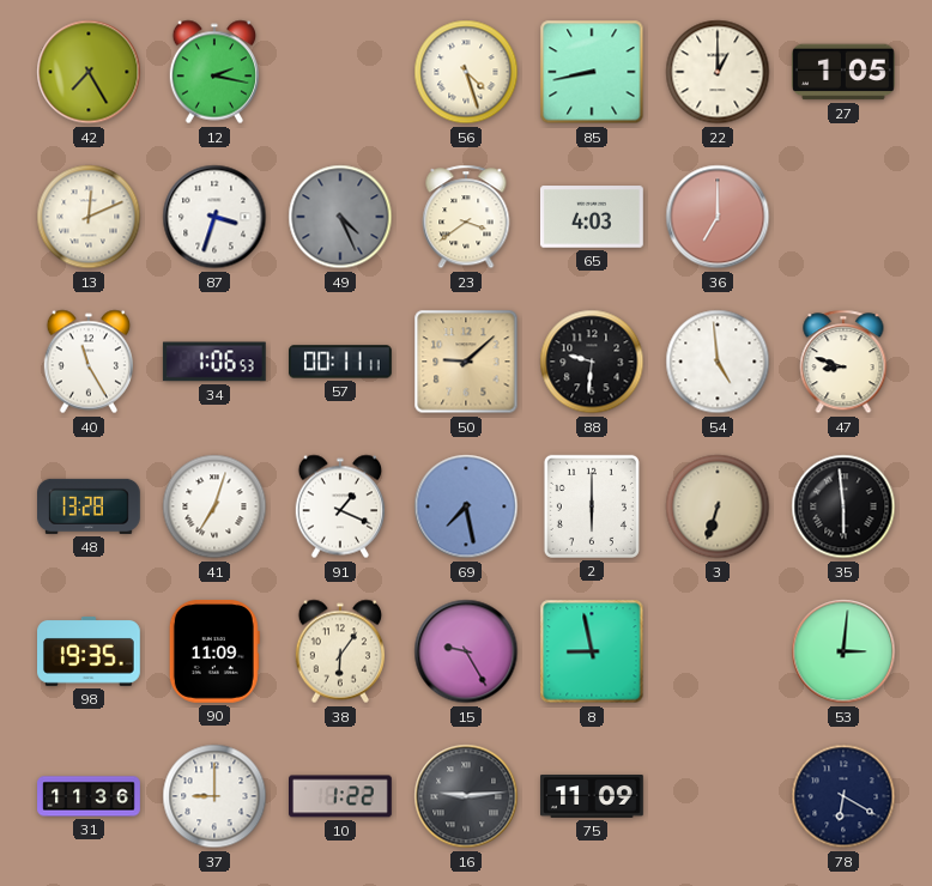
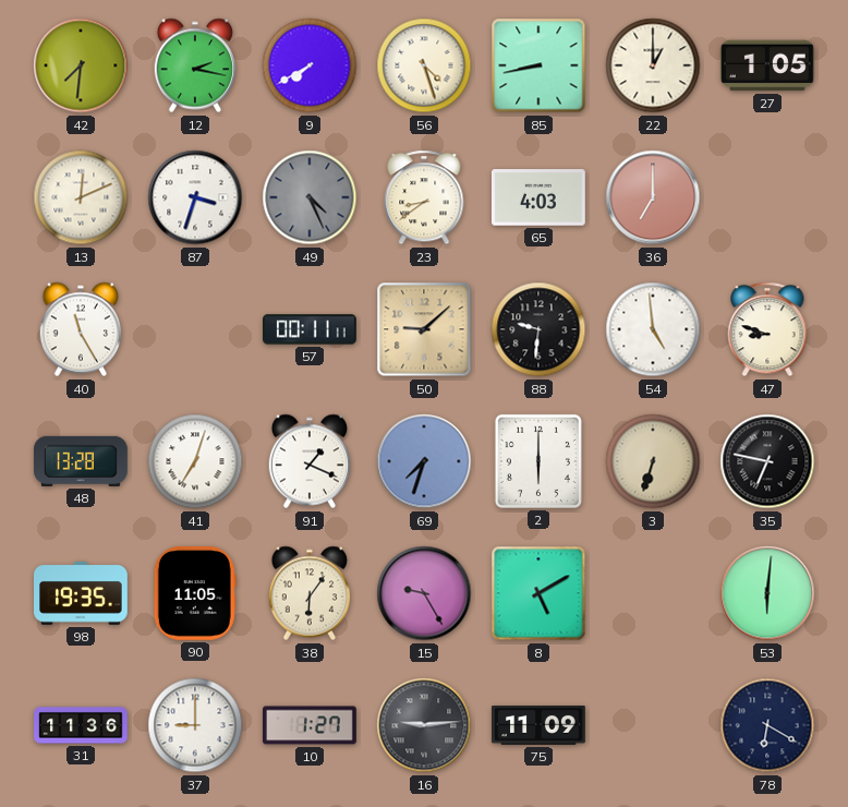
42: 7:25 -> 7:31 (81, 65)
9: none -> 7:40 (310, 65)
23: 3:39 -> 8:39 (424, 197)
34: 1:06 -> none (214, 362)
69: 7:28 -> 7:33 (424, 461)
35: 5:59 -> 6:47 (767, 461)
90: 11:09 -> 11:05 (195, 593)
8: 8:58 -> 5:10 (538, 593)
53: 3:01 -> 6:01 (767, 593)
10: 1:22 -> 1:27 (311, 725)
